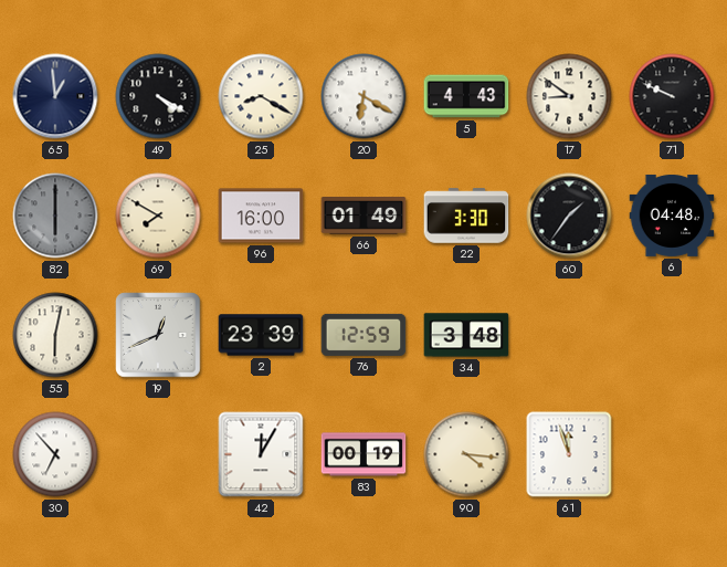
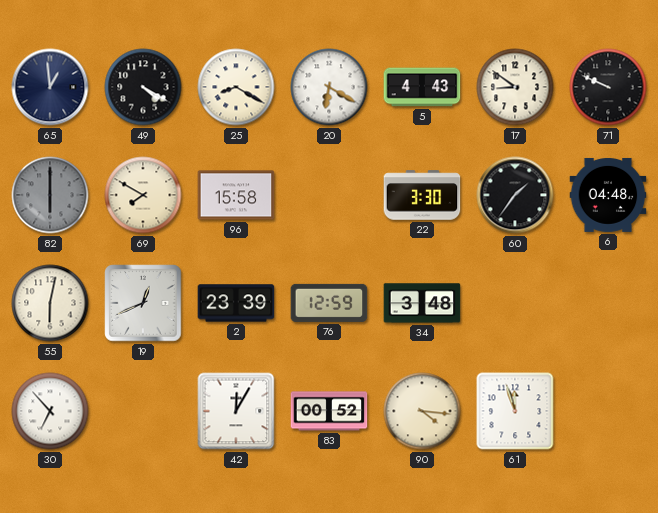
96: 16:00 -> 15:58 (236, 195)
66: 01:49 -> none (363, 217)
83: 00:19 -> 00:52 (329, 411)
